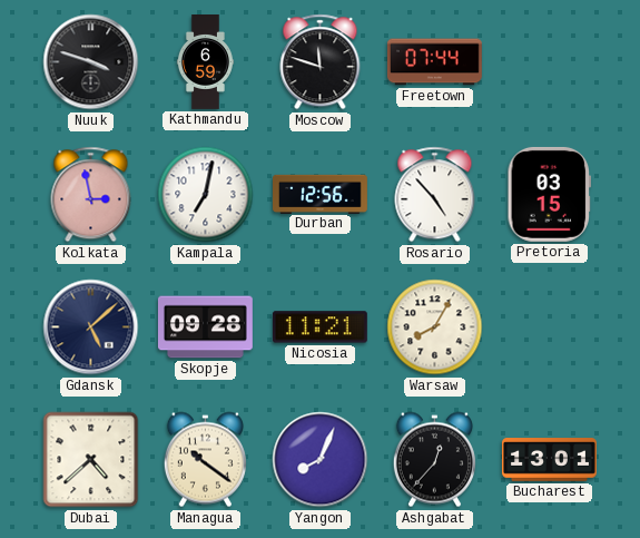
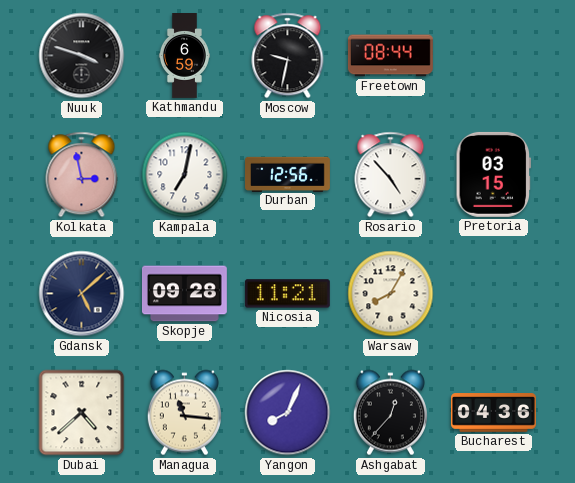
Moscow: 11:48 -> 9:32 (288, 56)
Freetown: 07:44 -> 08:44 (390, 56)
Managua: 10:21 -> 11:16 (184, 413)
Bucharest: 13:01 -> 04:36 (493, 413)
